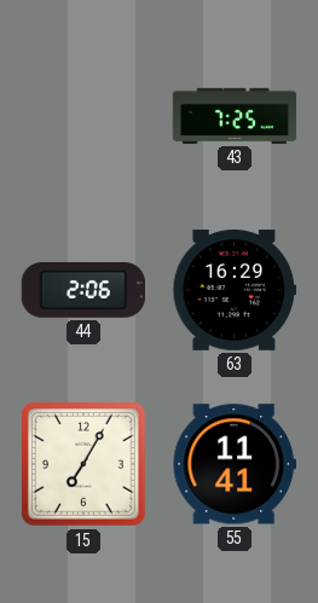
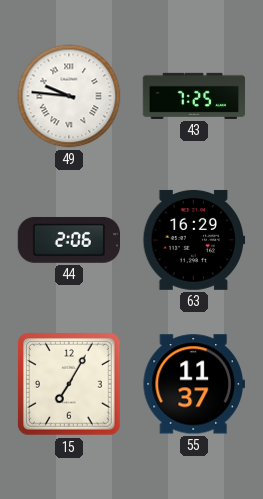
49: none -> 9:46 (69, 96)
55: 11:41 -> 11:37 (193, 384)
